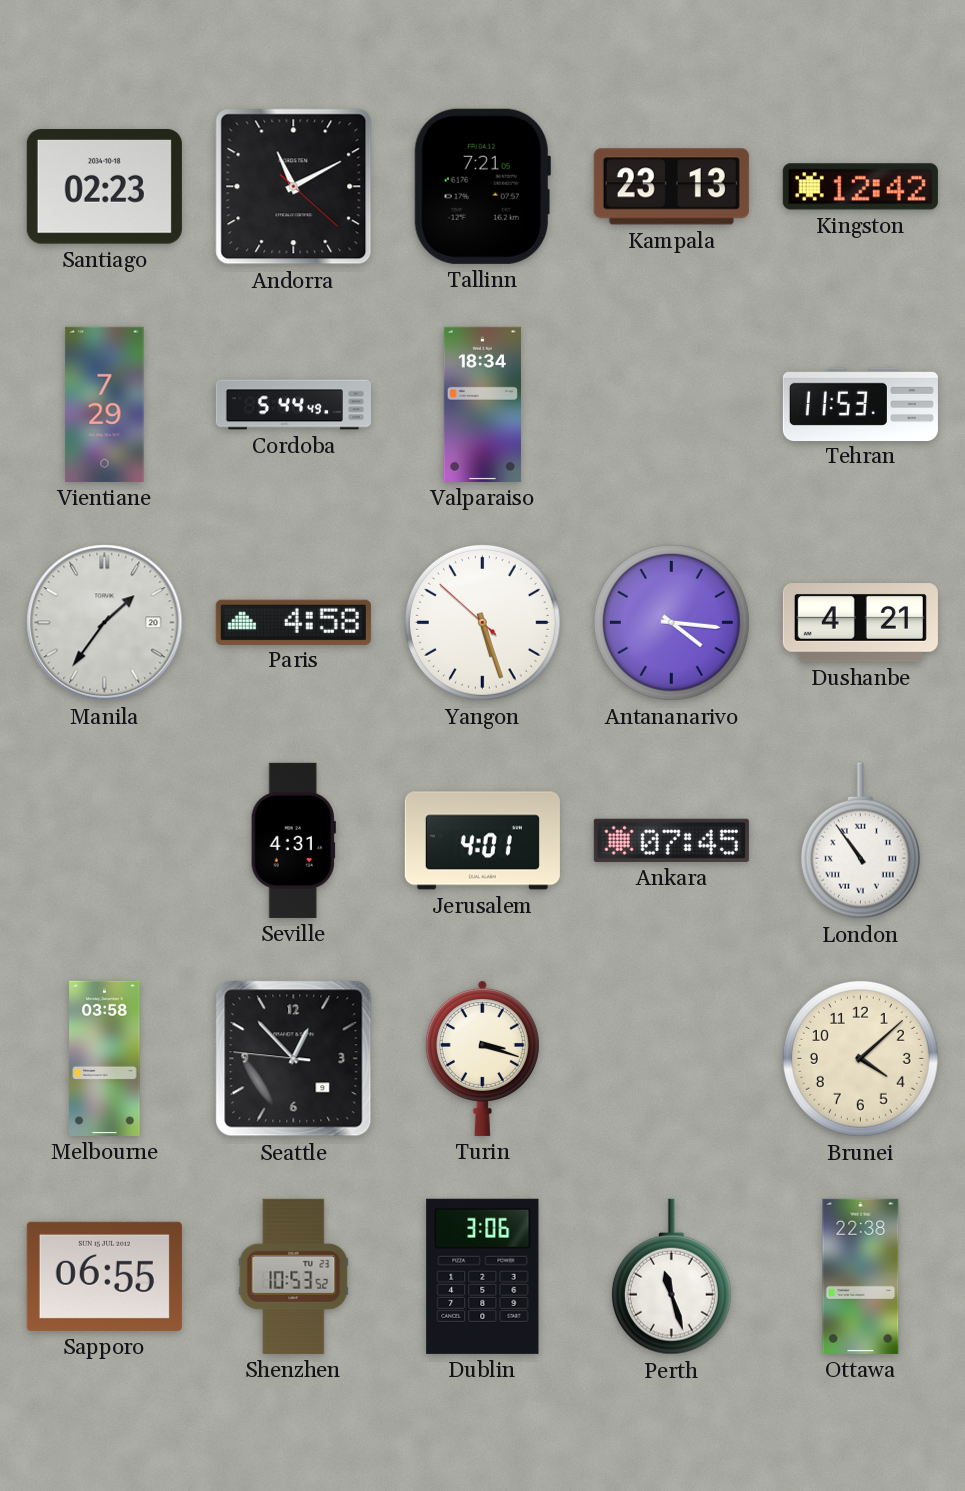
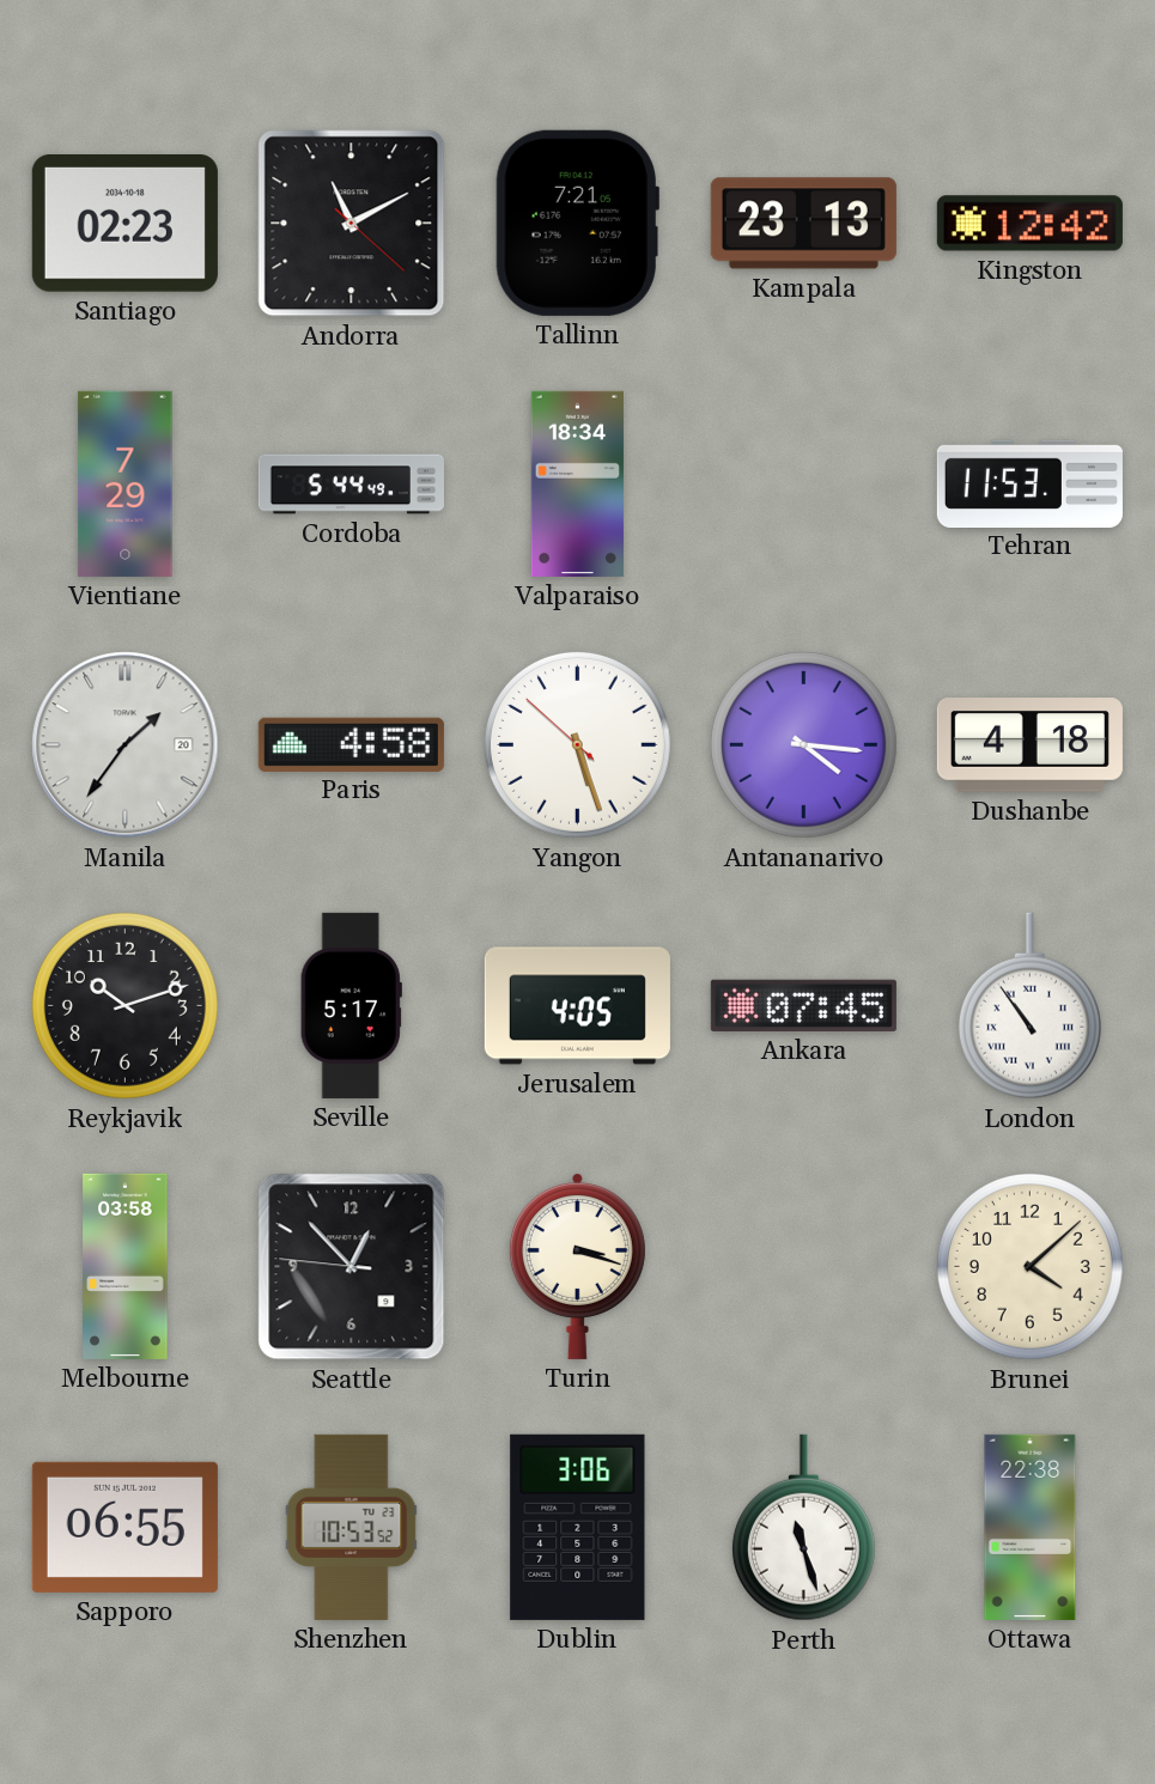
Dushanbe: 4:21 -> 4:18 (1029, 745)
Reykjavik: none -> 10:12 (124, 1005)
Seville: 4:31 -> 5:17 (351, 1005)
Jerusalem: 4:01 -> 4:05 (577, 1006)
